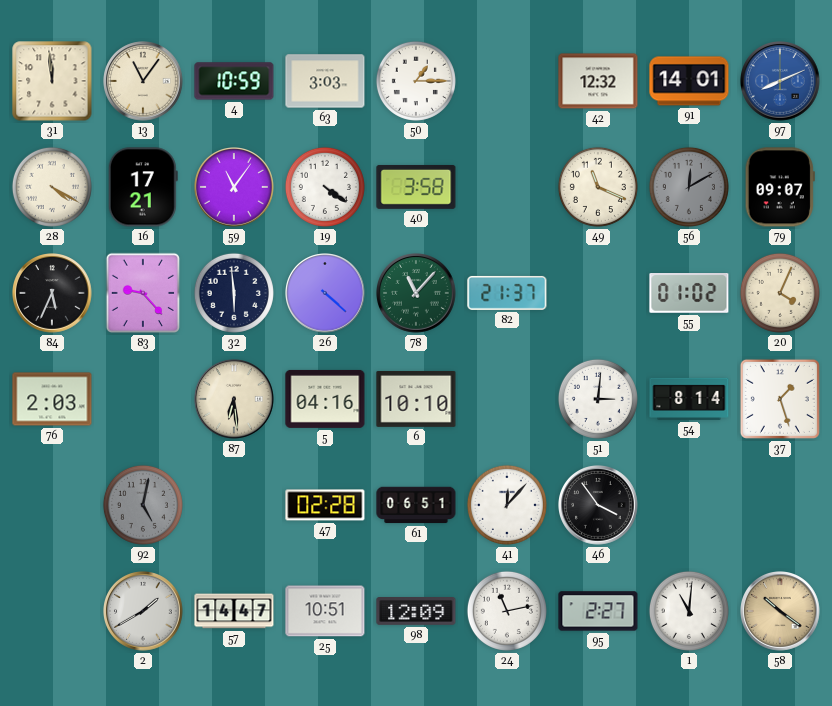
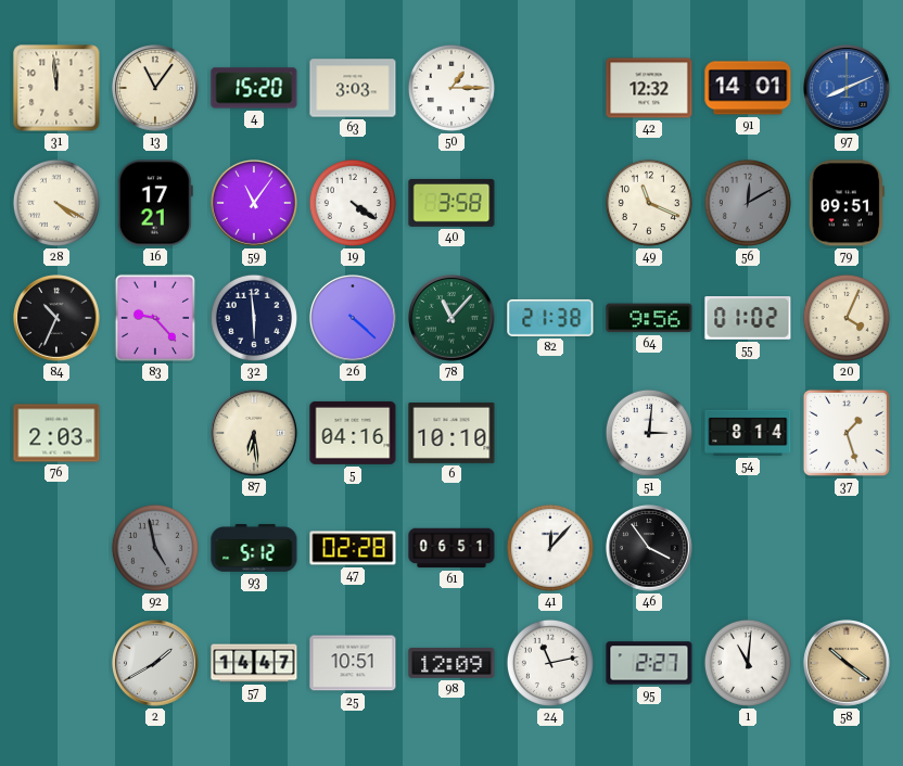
4: 10:59 -> 15:20 (254, 88)
79: 09:07 -> 09:51 (847, 203)
84: 5:34 -> 10:34 (58, 319)
82: 21:37 -> 21:38 (550, 318)
64: none -> 9:56 (649, 318)
92: 5:02 -> 4:58 (155, 548)
93: none -> 5:12 (254, 548)
